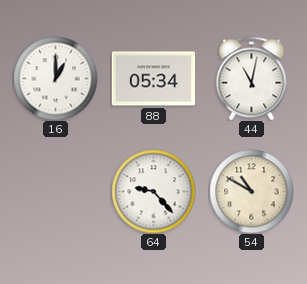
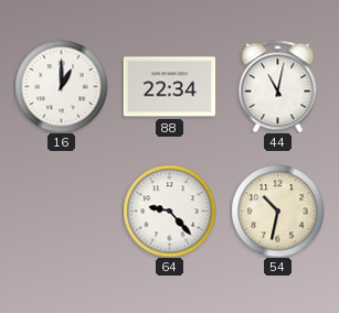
88: 05:34 -> 22:34 (169, 87)
54: 10:50 -> 10:32 (277, 211)
